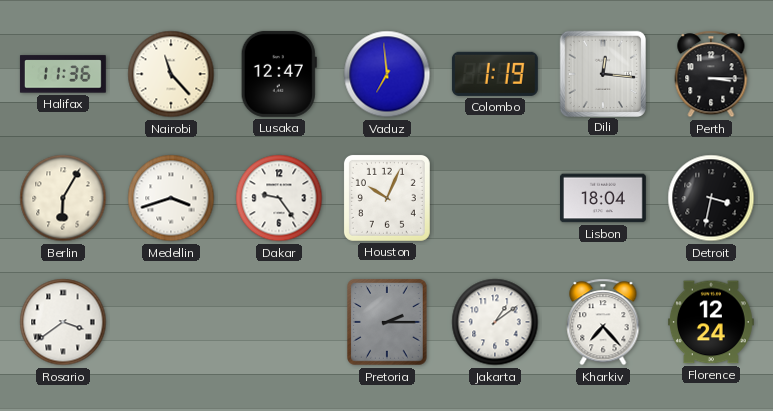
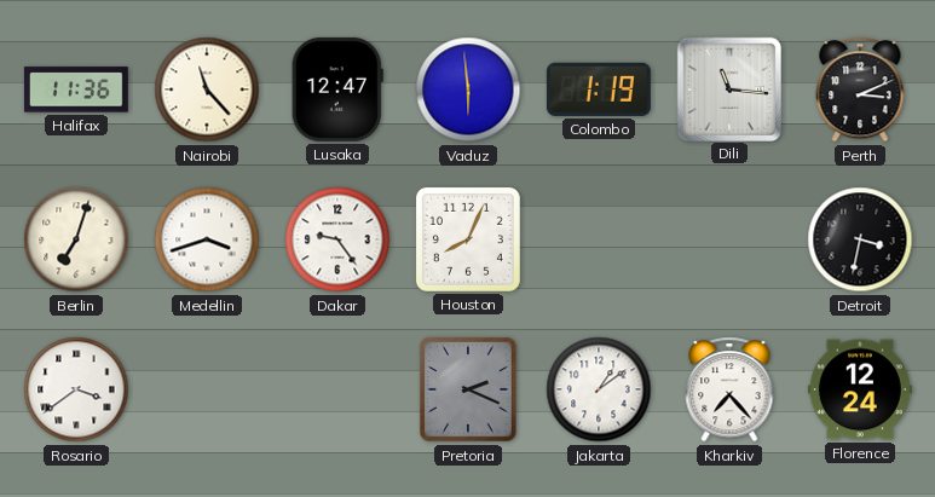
Vaduz: 6:59 -> 5:59 (468, 89)
Dili: 12:16 -> 11:16 (728, 88)
Perth: 3:15 -> 3:11 (860, 89)
Berlin: 6:05 -> 7:03 (76, 239)
Houston: 10:04 -> 8:04 (468, 239)
Lisbon: 18:04 -> none (603, 198)
Pretoria: 2:15 -> 2:19 (469, 389)
